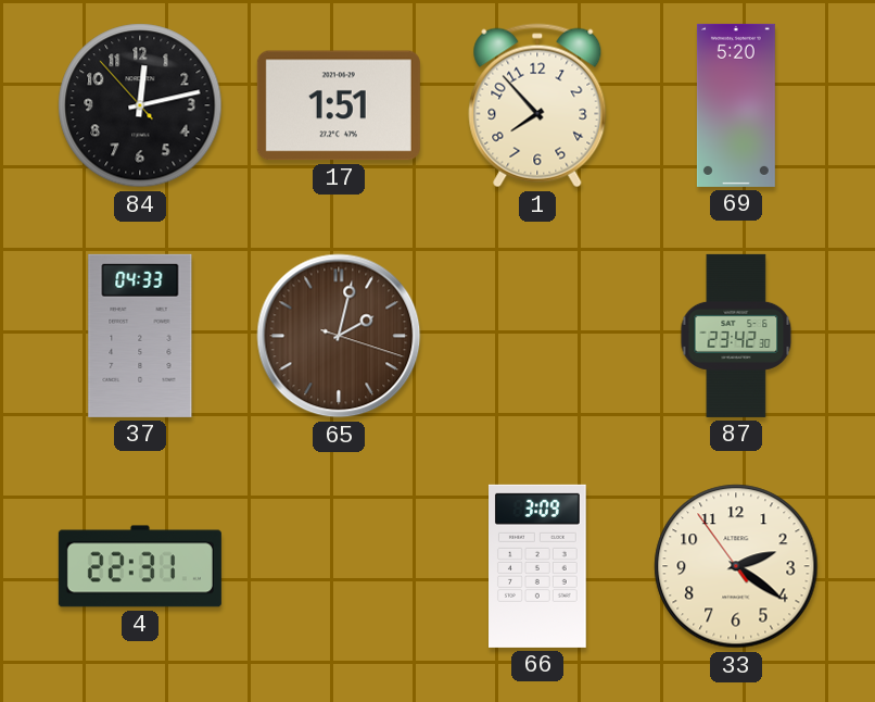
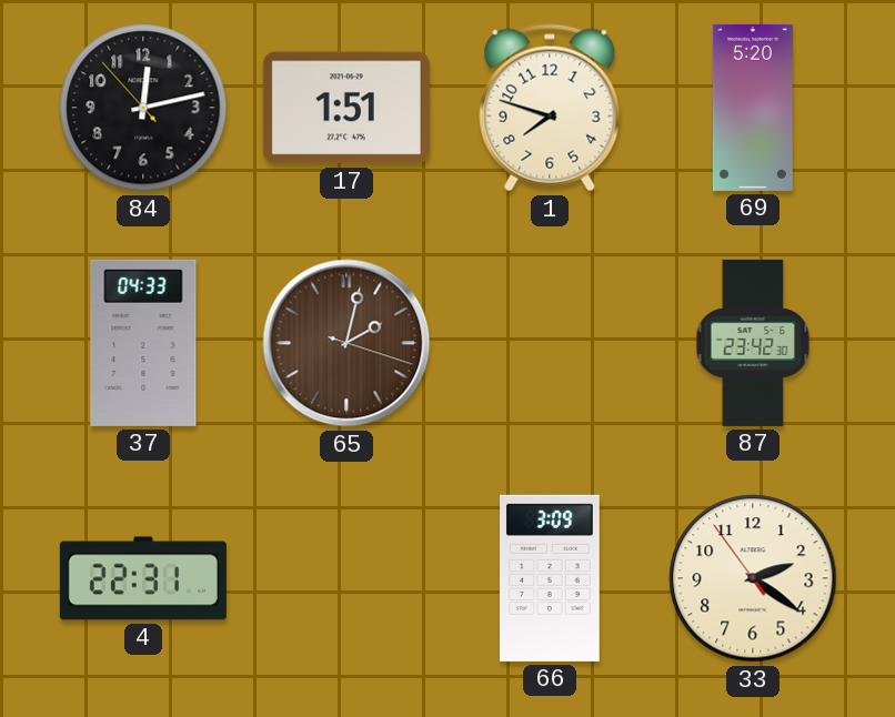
1: 7:53 -> 7:48 (550, 108)
